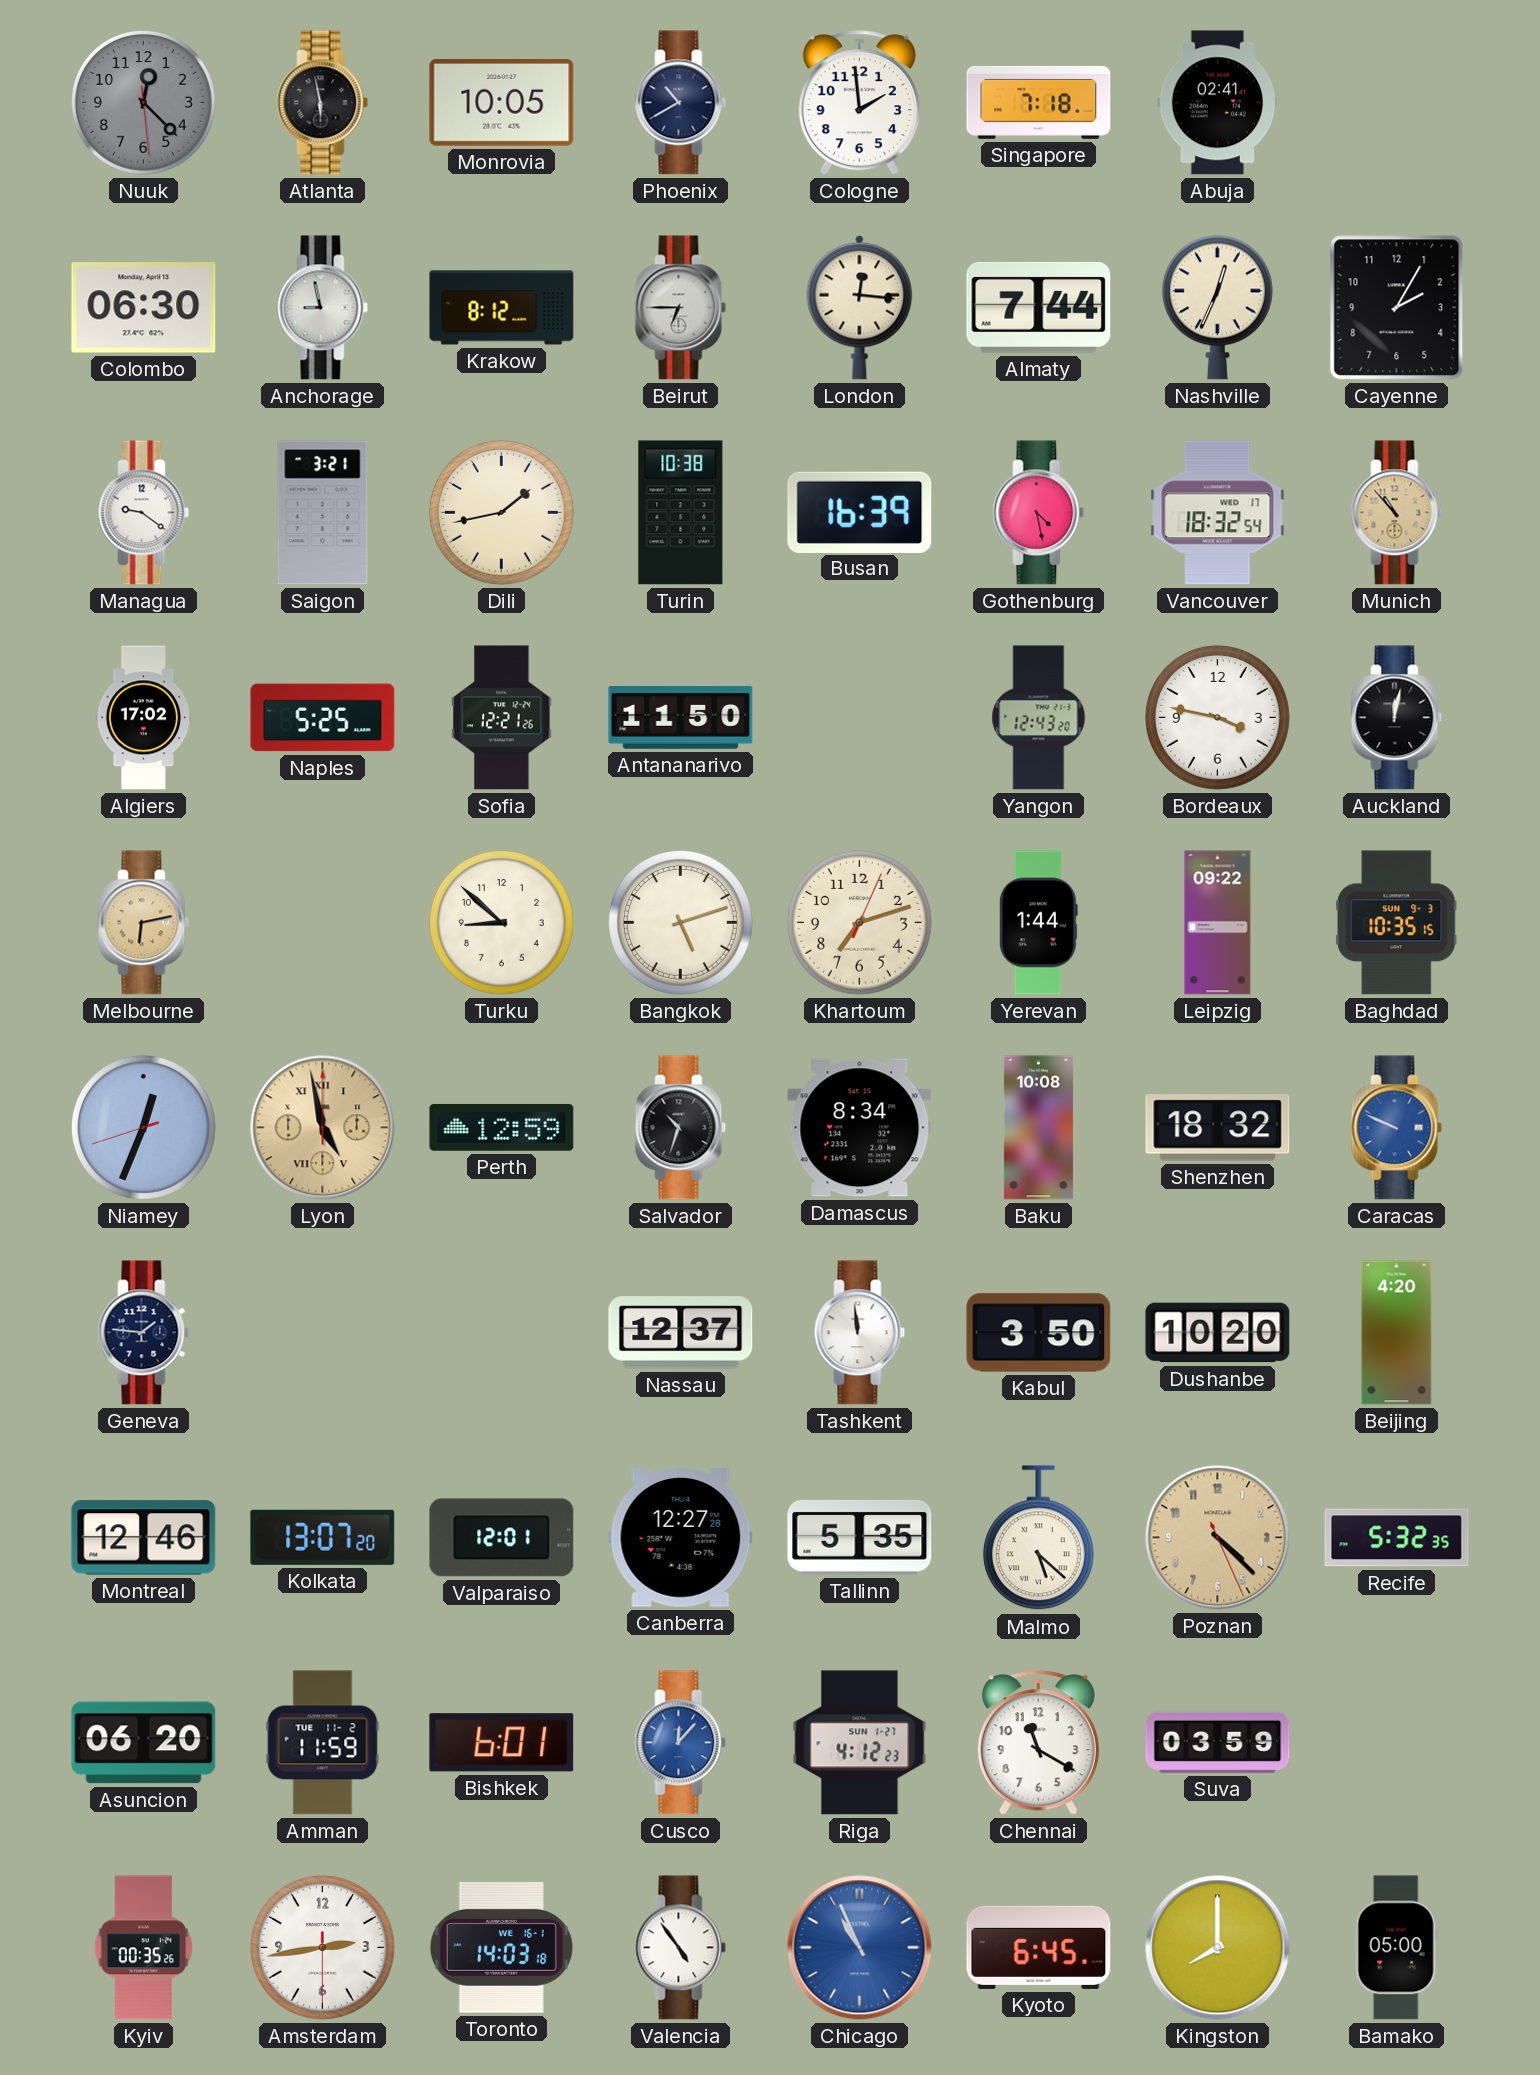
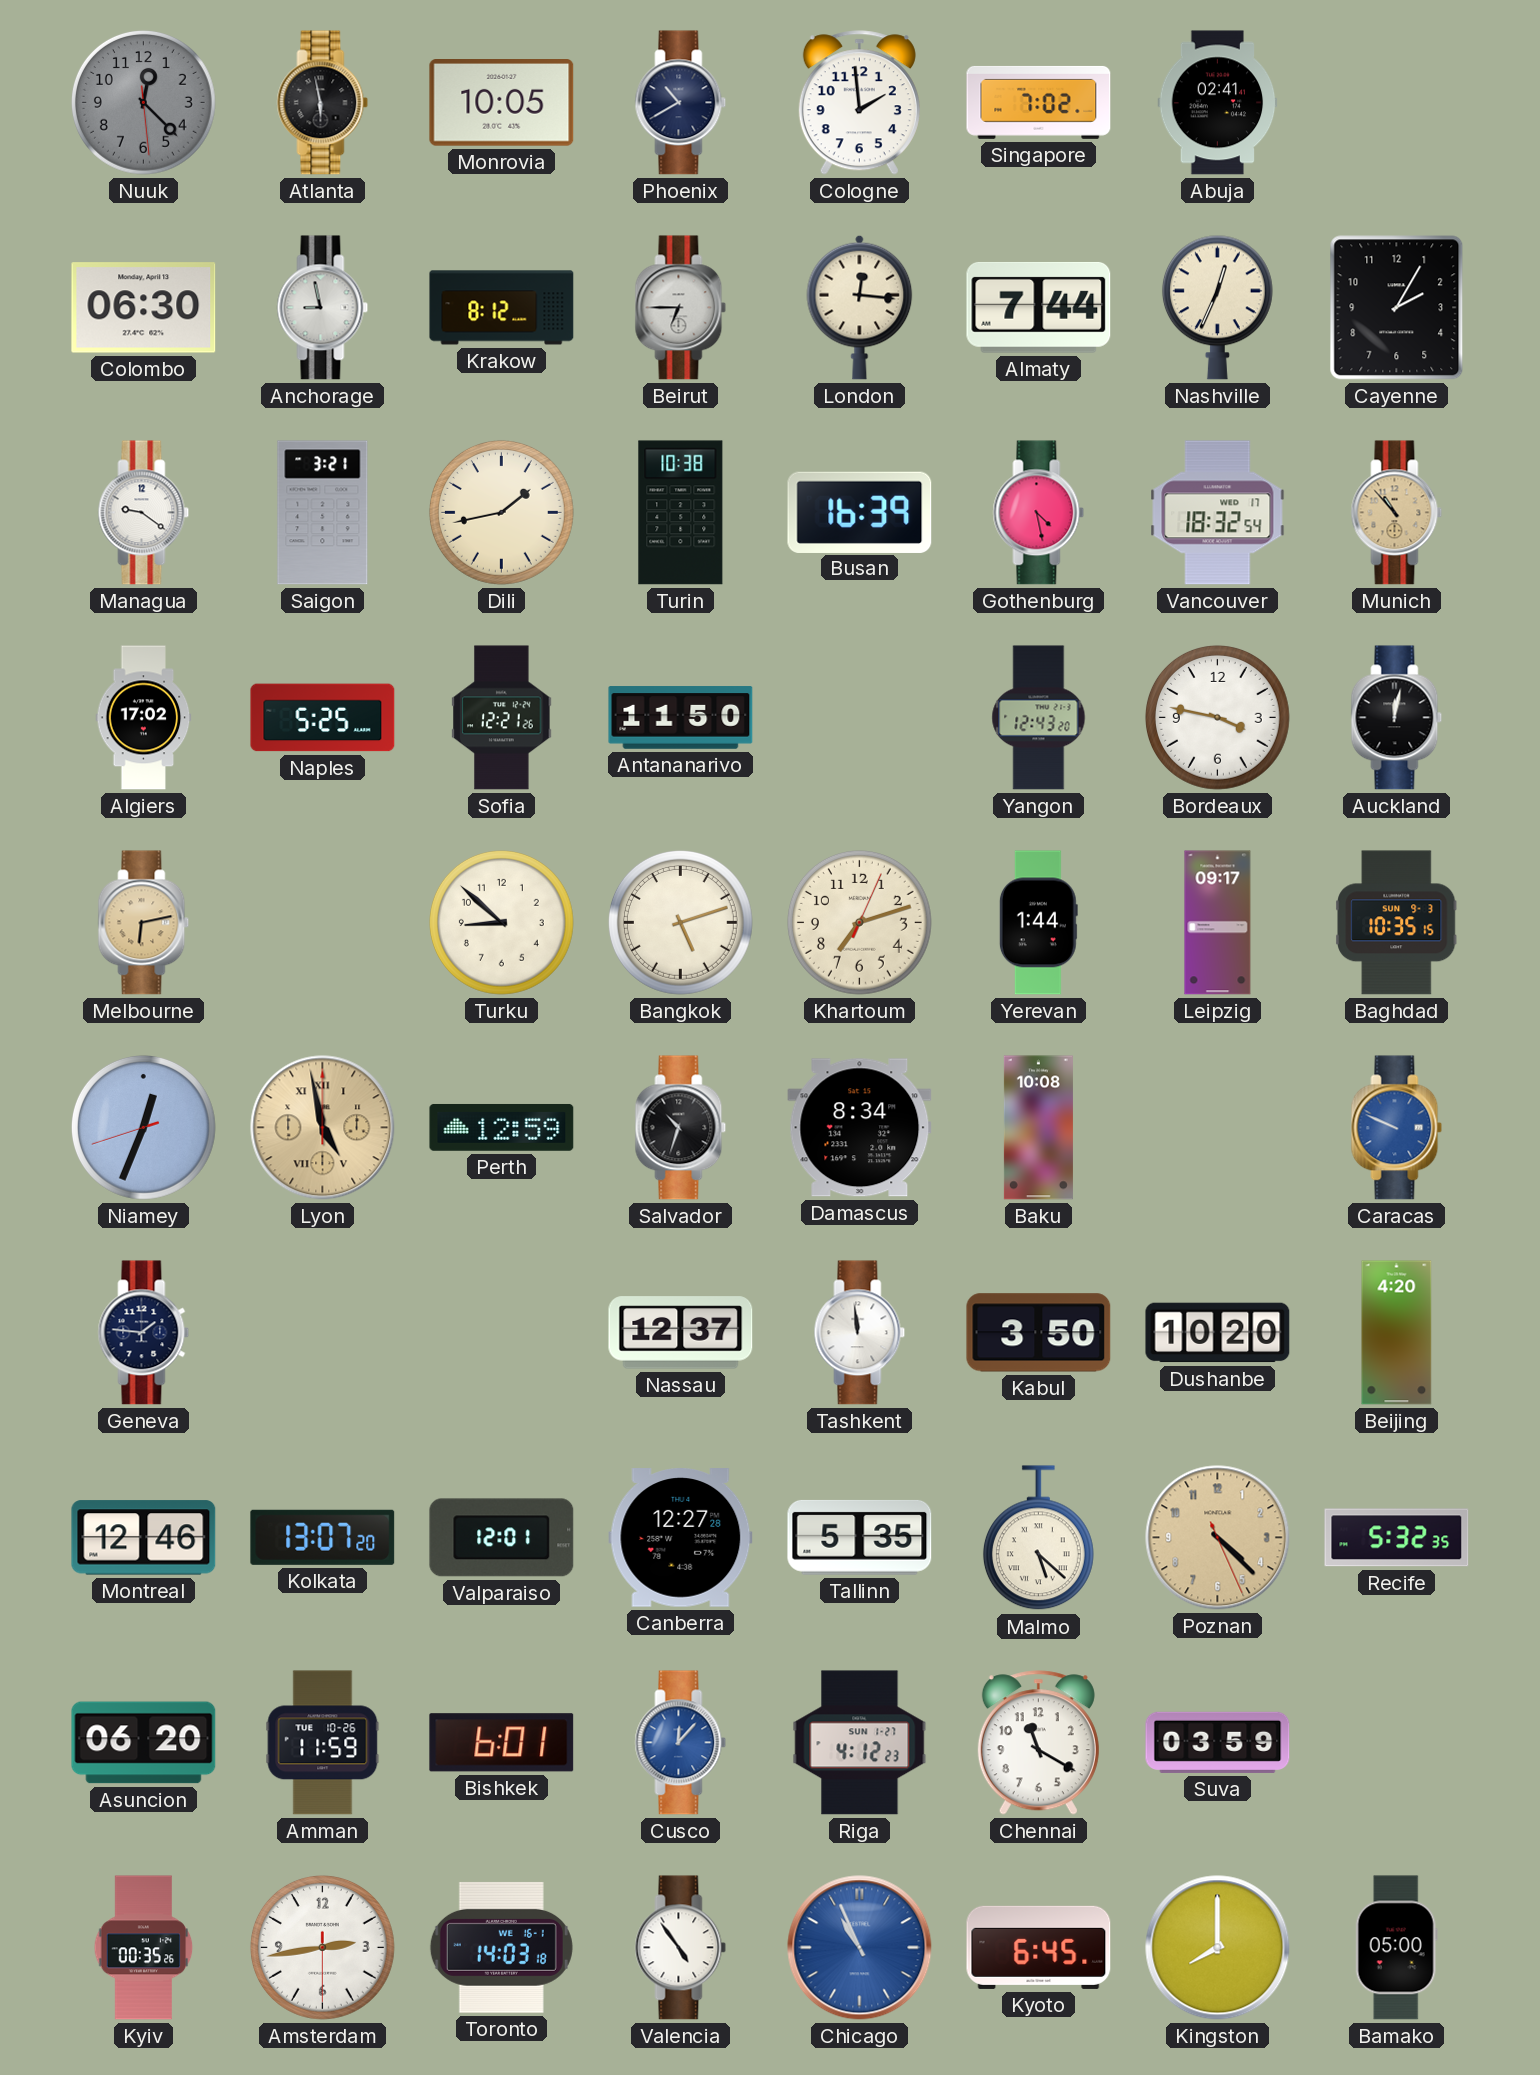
Singapore: 7:18 -> 7:02 (1039, 102)
Leipzig: 09:22 -> 09:17 (1218, 923)
Shenzhen: 18:32 -> none (1218, 1128)
Amman date: TUE 11-2 -> TUE 10-26 (323, 1743)
